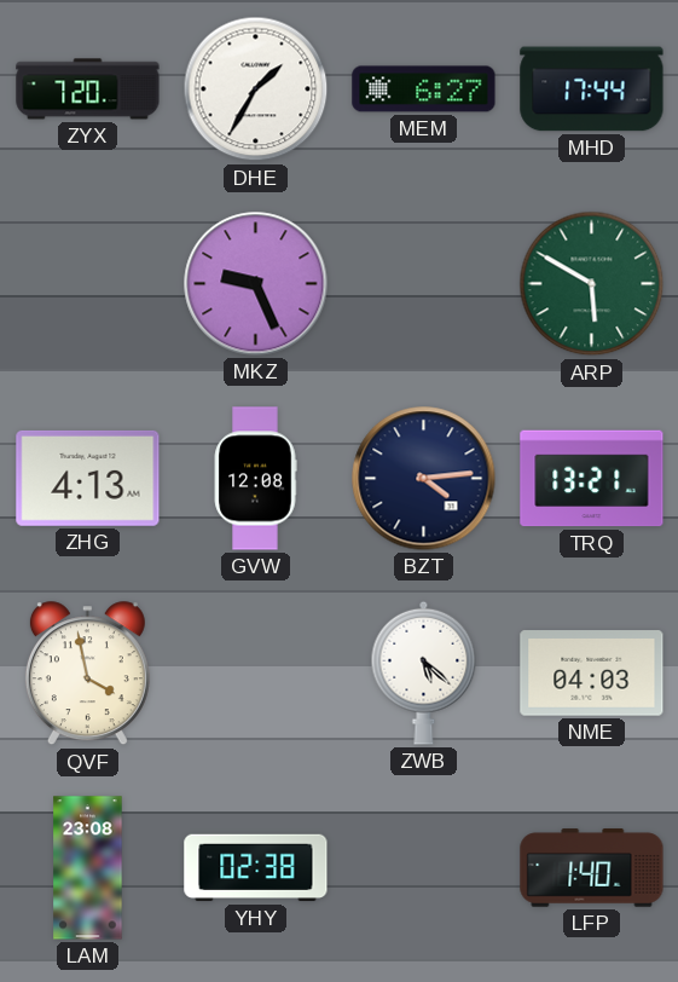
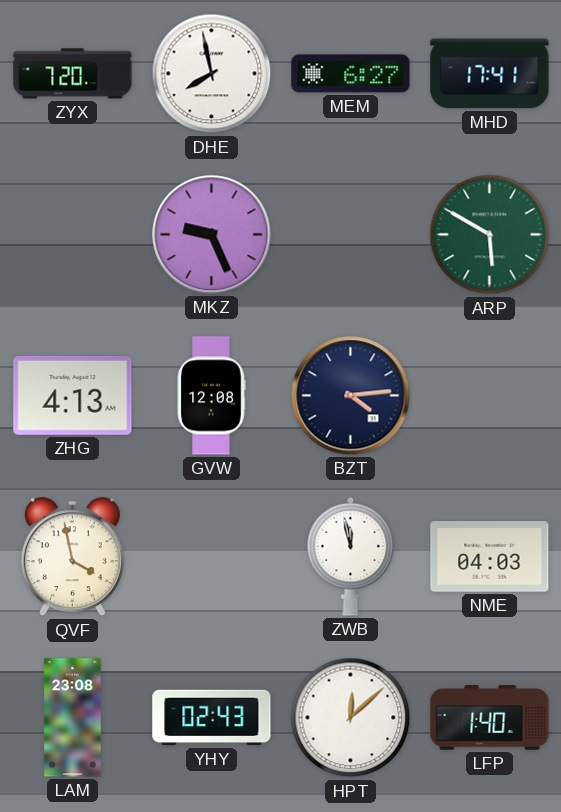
DHE: 1:35 -> 7:58 (212, 74)
MHD: 17:44 -> 17:41 (490, 74)
TRQ: 13:21 -> none (592, 479)
ZWB: 5:22 -> 11:58 (351, 556)
YHY: 02:38 -> 02:43 (212, 718)
HPT: none -> 12:08 (351, 718)
